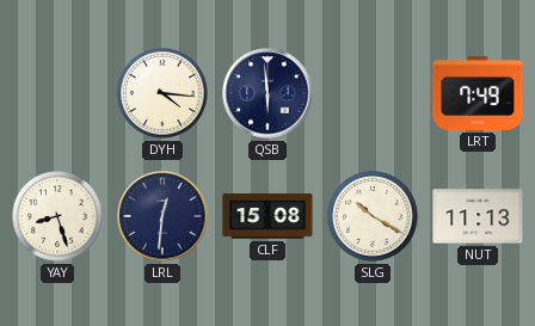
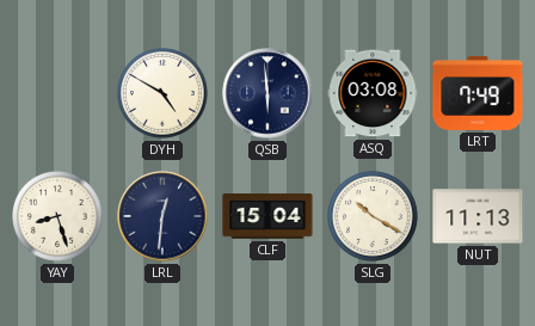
DYH: 4:16 -> 4:50 (164, 94)
ASQ: none -> 03:08 (373, 93)
CLF: 15:08 -> 15:04 (267, 216)
